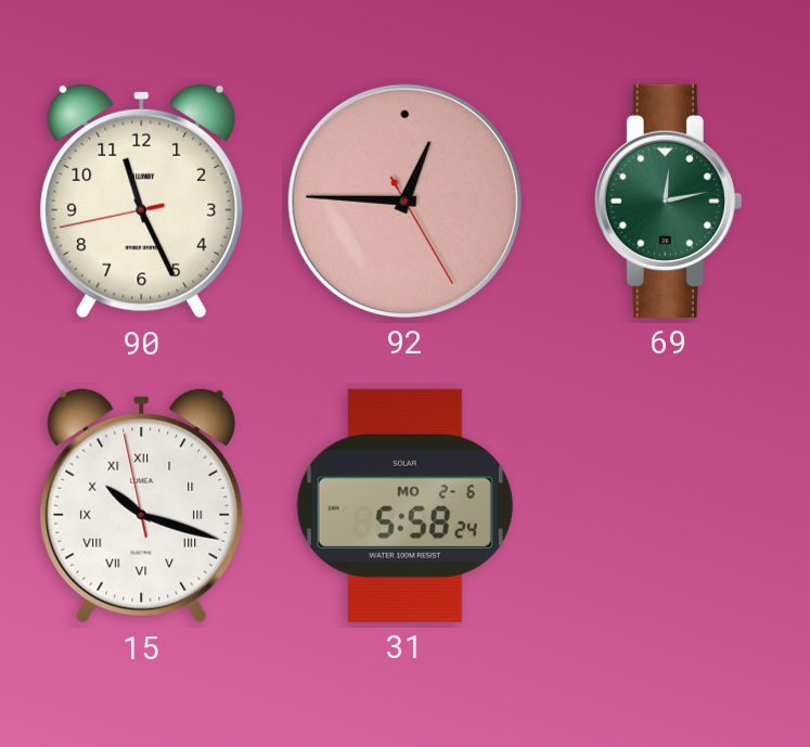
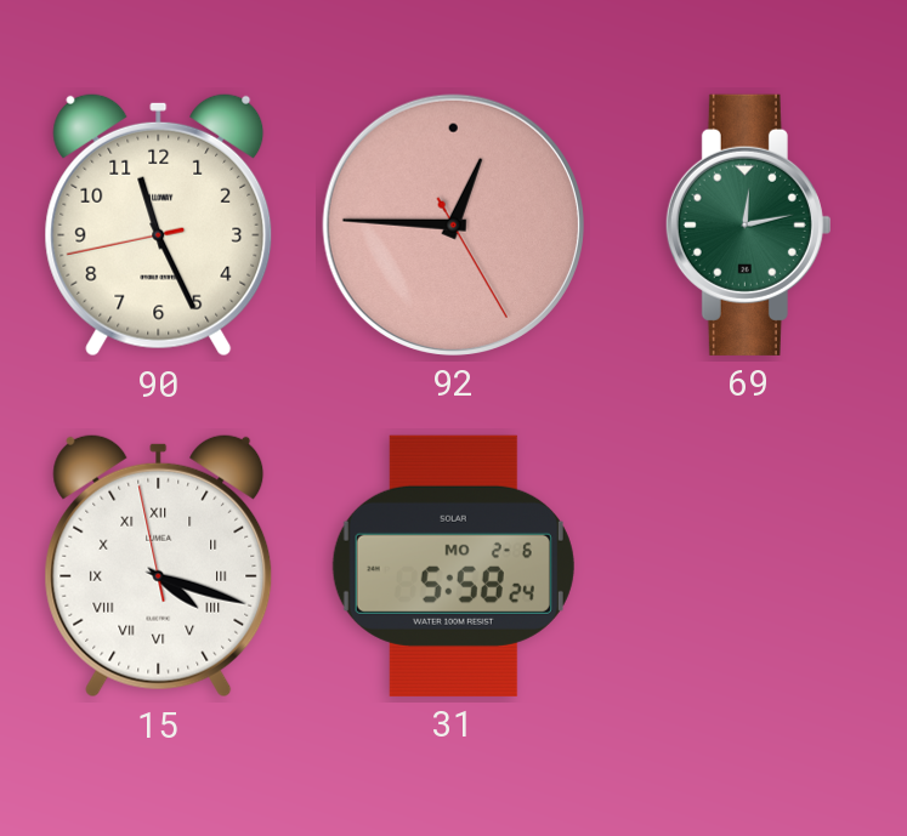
15: 10:17 -> 4:17 (159, 565)
